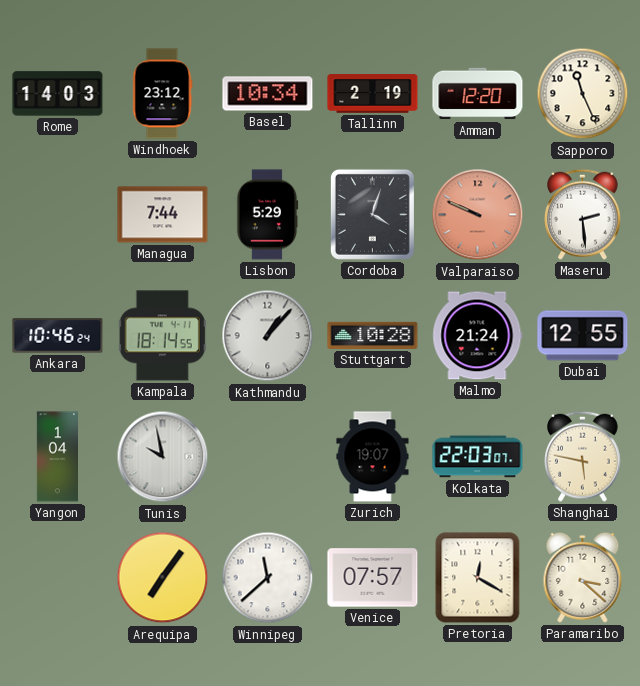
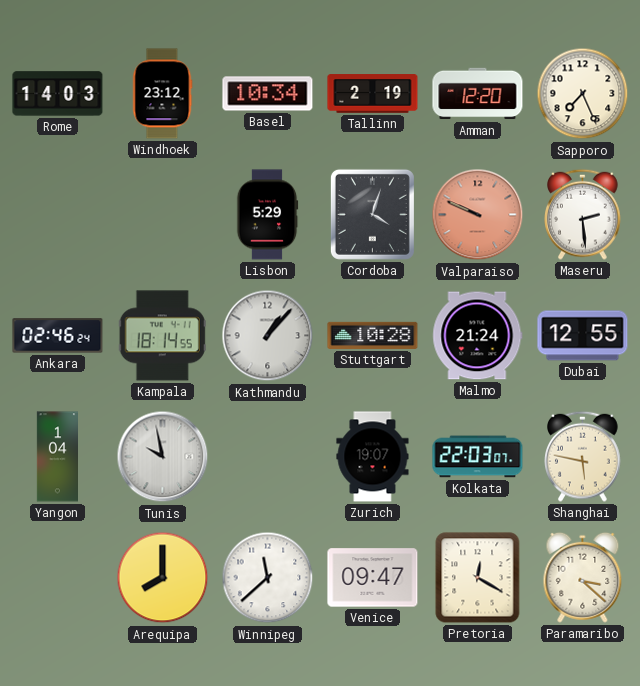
Sapporo: 11:26 -> 7:26 (583, 94)
Managua: 7:44 -> none (163, 215)
Ankara: 10:46 -> 02:46 (58, 336)
Arequipa: 7:06 -> 8:00 (163, 578)
Venice: 07:57 -> 09:47 (373, 578)
